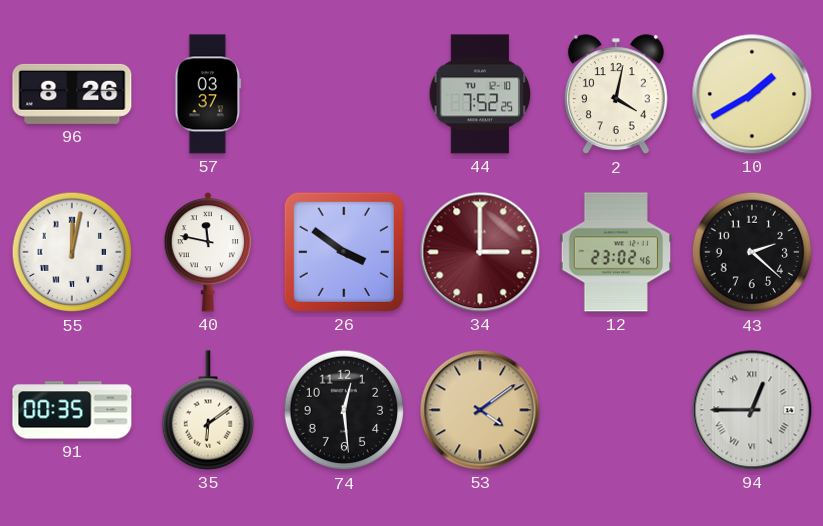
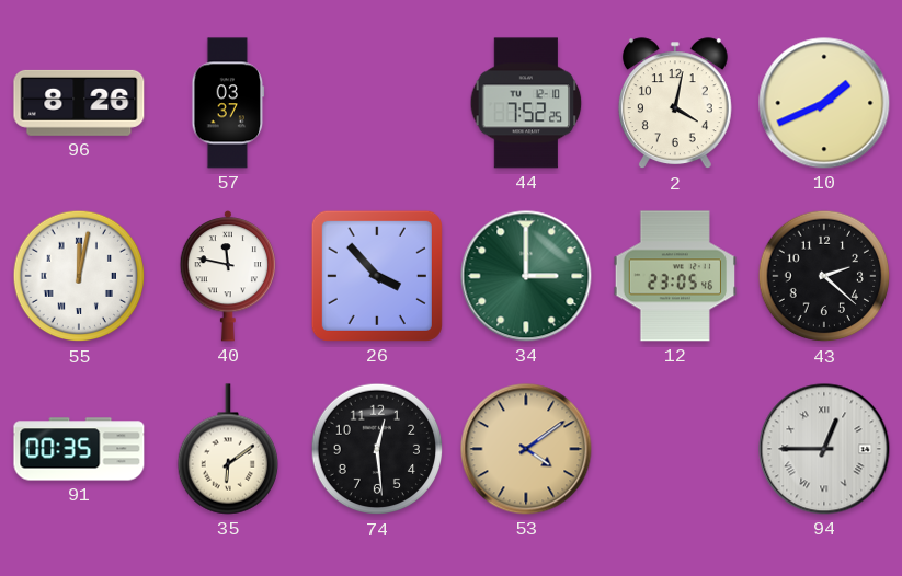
10: 1:40 -> 1:41 (824, 103)
26: 3:51 -> 3:53 (377, 276)
34 dial: burgundy -> green (526, 276)
12: 23:02 -> 23:05 (674, 276)
